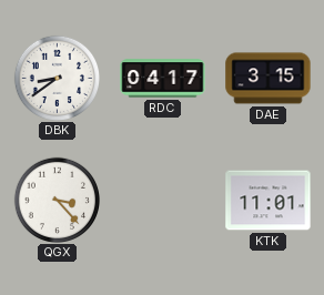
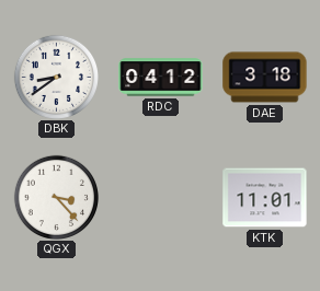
RDC: 04:17 -> 04:12 (161, 78)
DAE: 3:15 -> 3:18 (265, 78)
